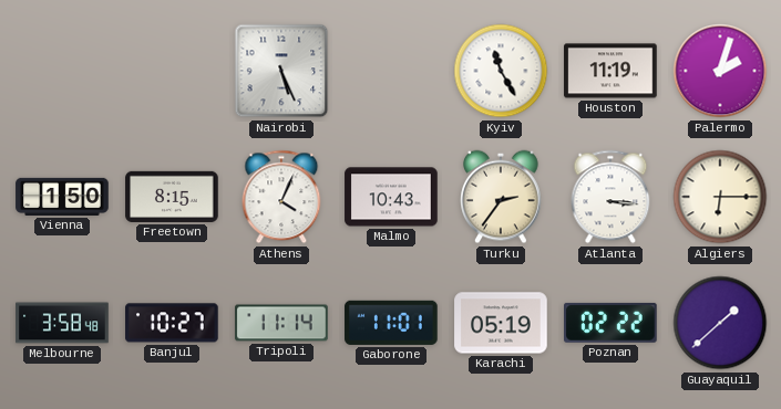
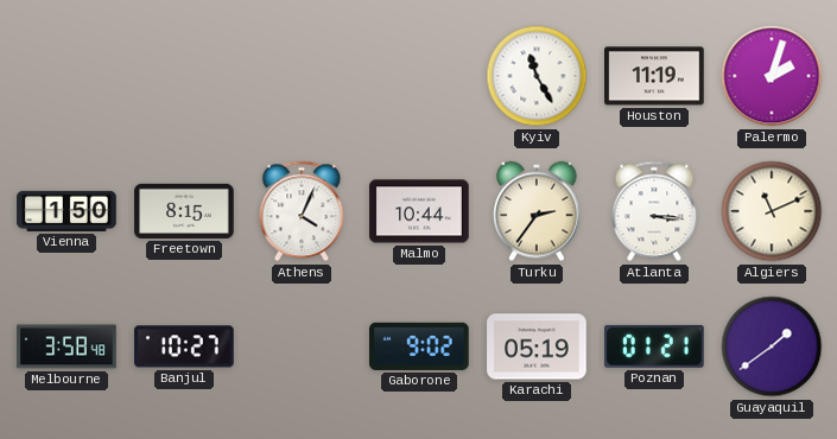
Nairobi: 5:26 -> none (281, 71)
Malmo: 10:43 -> 10:44 (419, 211)
Algiers: 6:15 -> 11:11 (772, 211)
Tripoli: 11:14 -> none (281, 323)
Gaborone: 11:01 -> 9:02 (419, 346)
Poznan: 02:22 -> 01:21 (655, 346)
Guayaquil: 1:38 -> 1:39 (772, 346)
